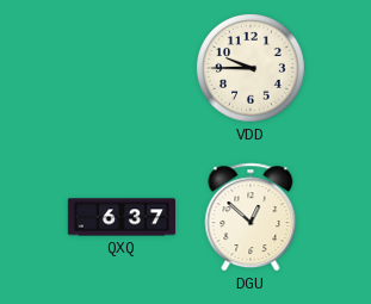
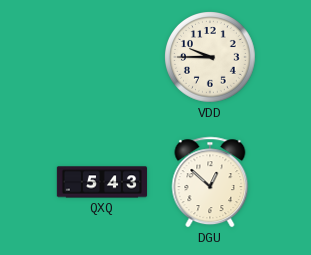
QXQ: 6:37 -> 5:43 (102, 182)
